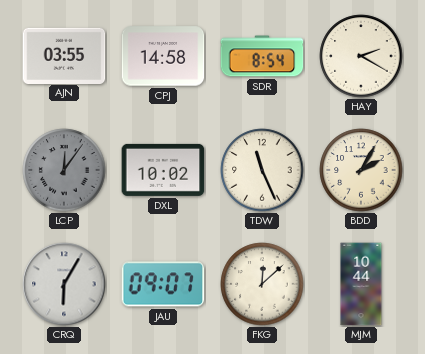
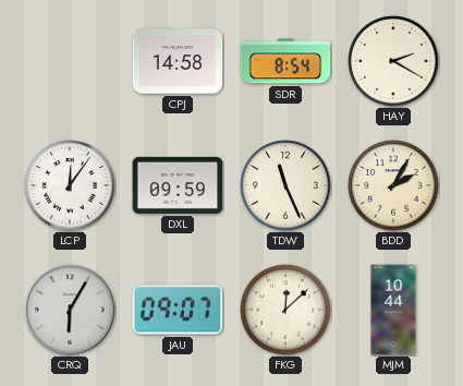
AJN: 03:55 -> none (64, 55)
LCP dial: grey -> white (70, 185)
DXL: 10:02 -> 09:59 (178, 185)
